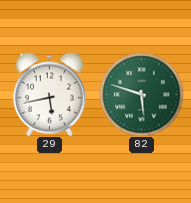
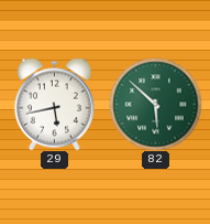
82: 5:48 -> 5:52 (155, 104)
